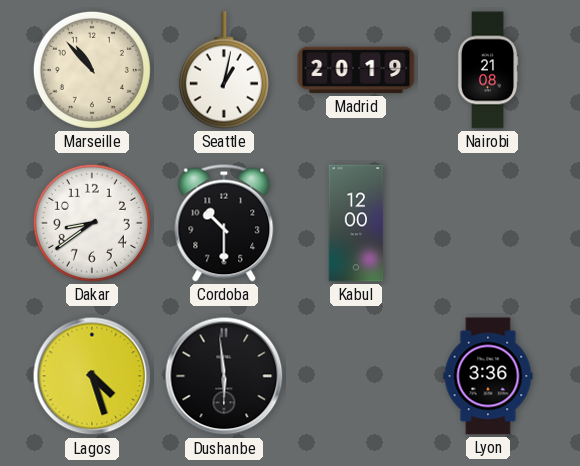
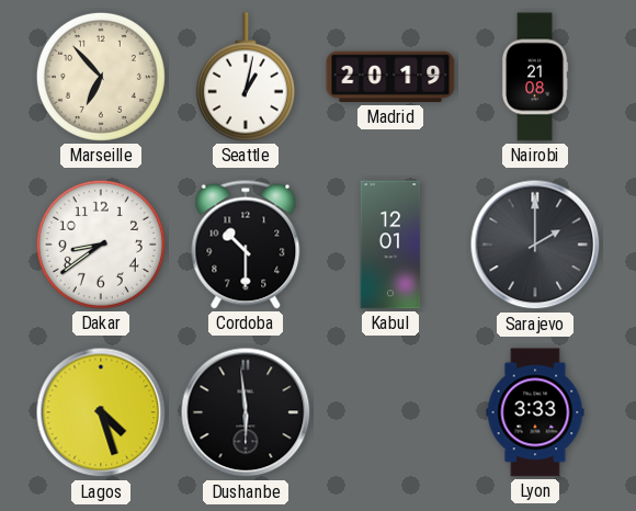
Marseille: 10:53 -> 6:53 (101, 77)
Kabul: 12:00 -> 12:01 (390, 245)
Sarajevo: none -> 2:00 (535, 245)
Lyon: 3:36 -> 3:33 (535, 412)
